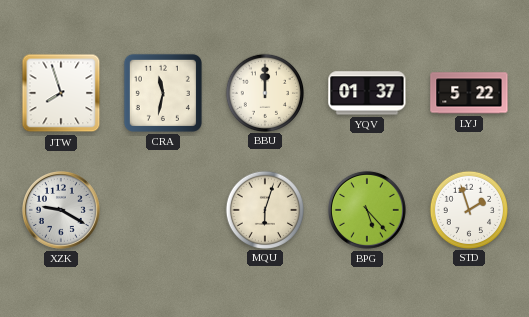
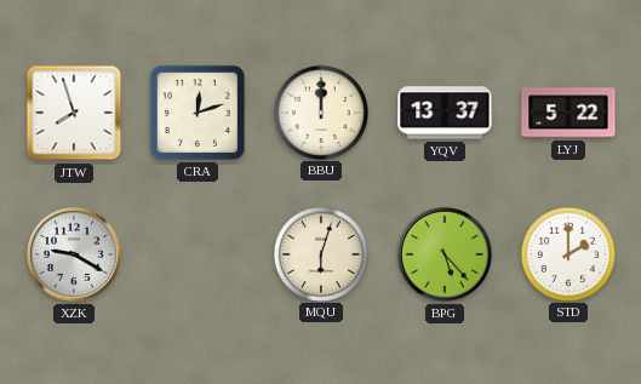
CRA: 11:32 -> 12:12 (198, 113)
YQV: 01:37 -> 13:37 (445, 113)
STD: 1:57 -> 2:00 (567, 253)
